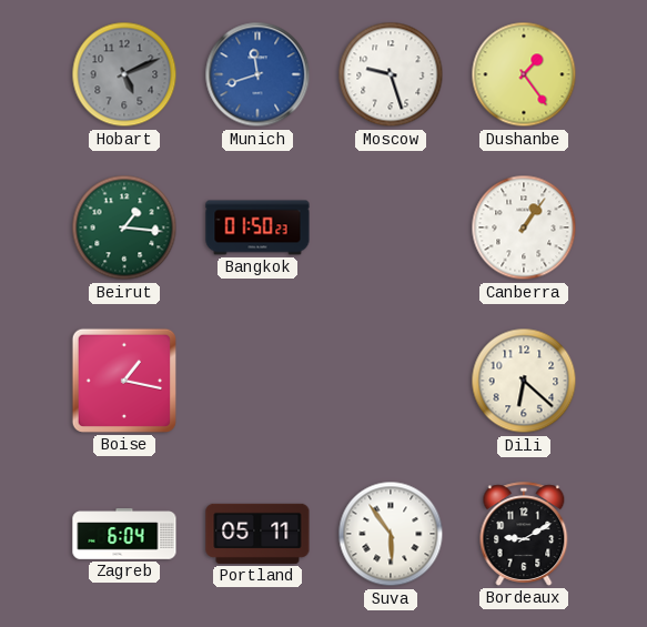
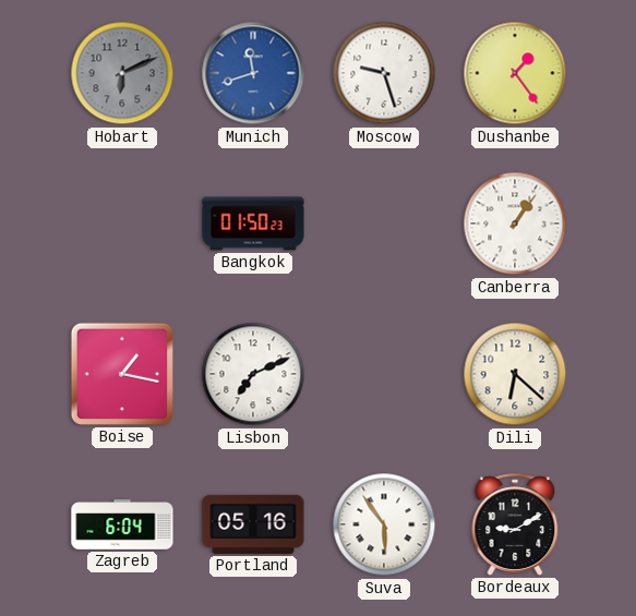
Hobart: 5:11 -> 6:11 (122, 73)
Beirut: 1:16 -> none (124, 227)
Lisbon: none -> 7:11 (253, 374)
Portland: 05:11 -> 05:16 (253, 524)
